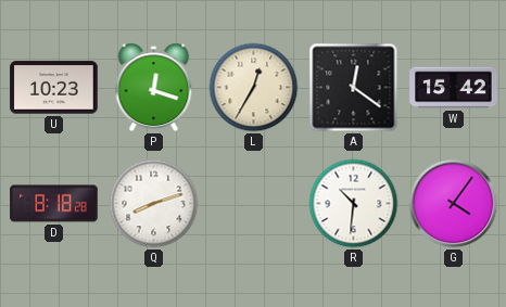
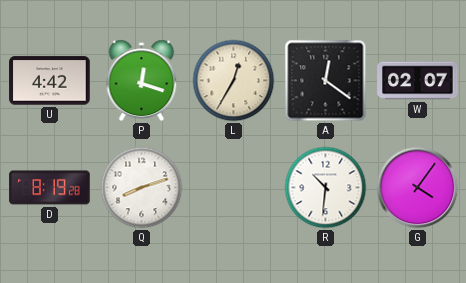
U: 10:23 -> 4:42 (50, 81)
W: 15:42 -> 02:07 (418, 81)
D: 8:18 -> 8:19 (50, 188)
